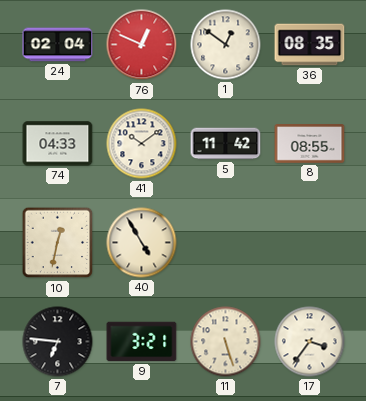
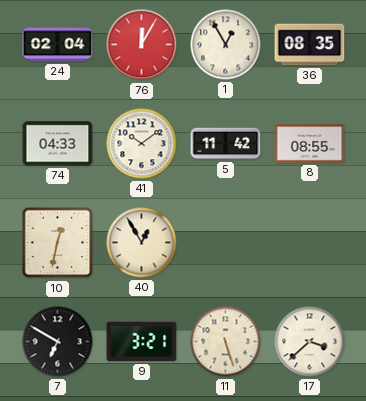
76: 12:49 -> 12:05 (142, 45)
1: 12:51 -> 12:55 (226, 45)
40: 4:55 -> 12:55 (142, 243)
7: 6:46 -> 6:50 (58, 342)
17: 3:36 -> 3:38 (310, 342)
